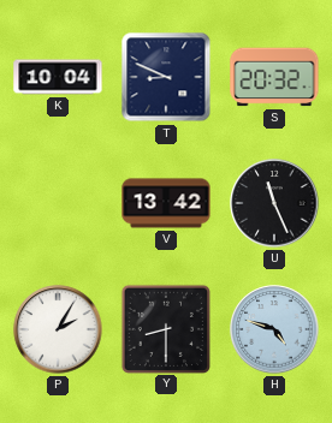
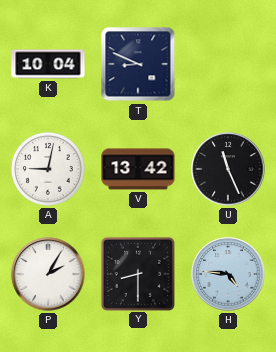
S: 20:32 -> none (274, 77)
A: none -> 9:02 (48, 169)
H: 4:48 -> 4:46 (228, 274)
